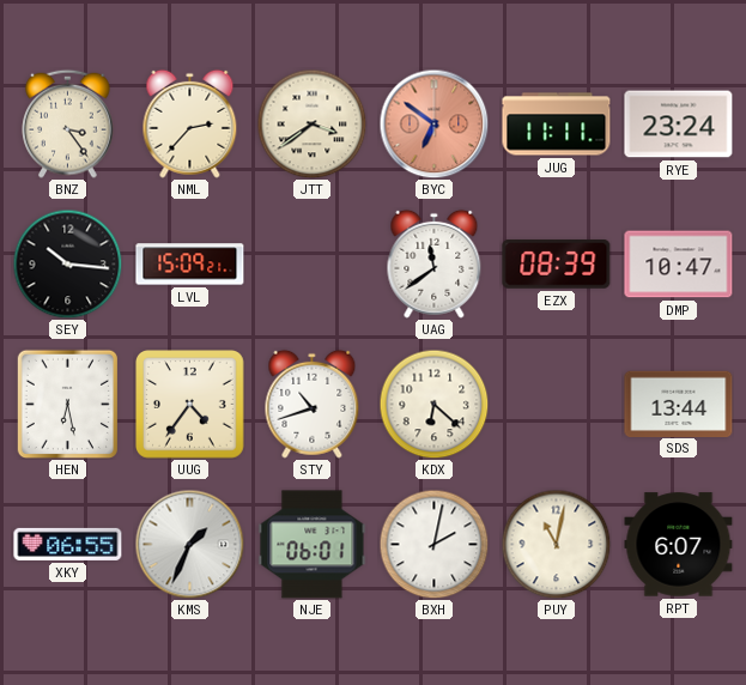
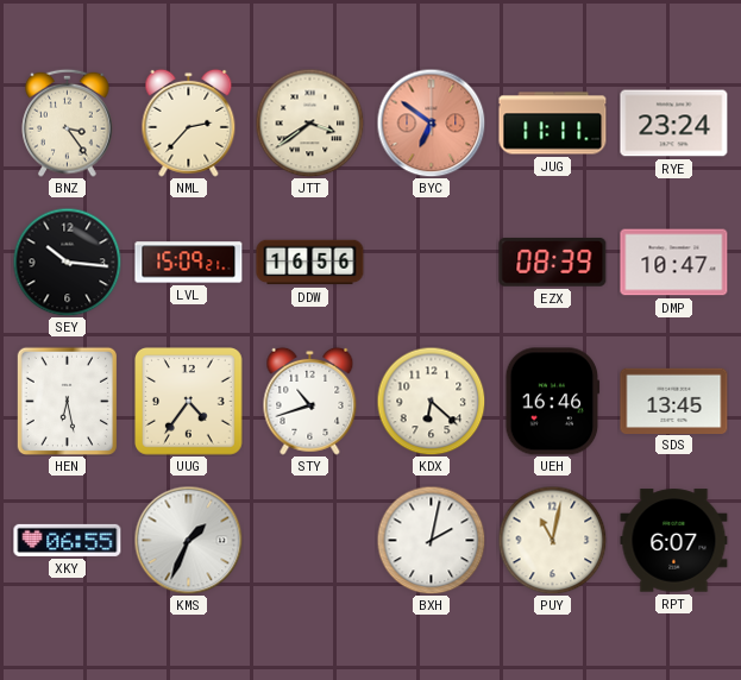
DDW: none -> 16:56 (310, 263)
UAG: 11:39 -> none (435, 263)
UEH: none -> 16:46 (553, 402)
SDS: 13:44 -> 13:45 (674, 401)
NJE: 06:01 -> none (313, 545)
